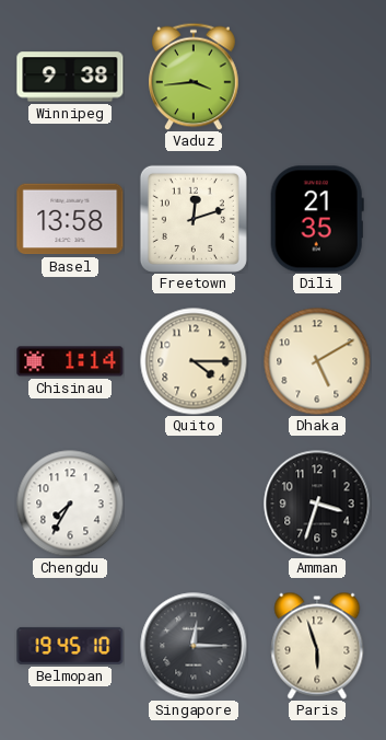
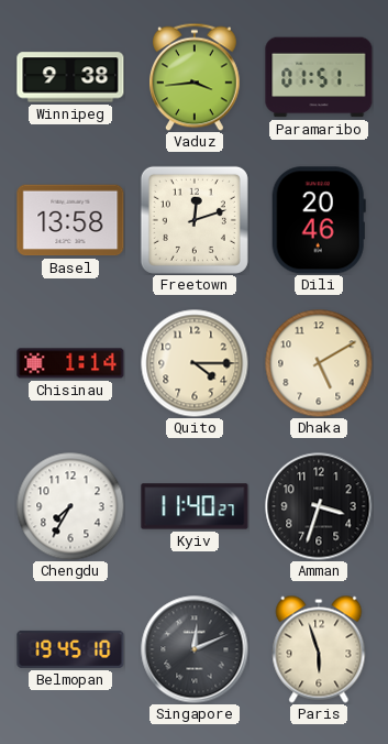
Paramaribo: none -> 01:51 (319, 77)
Dili: 21:35 -> 20:46 (319, 220)
Kyiv: none -> 11:40 (195, 506)
Singapore: 12:15 -> 12:11 (195, 649)
